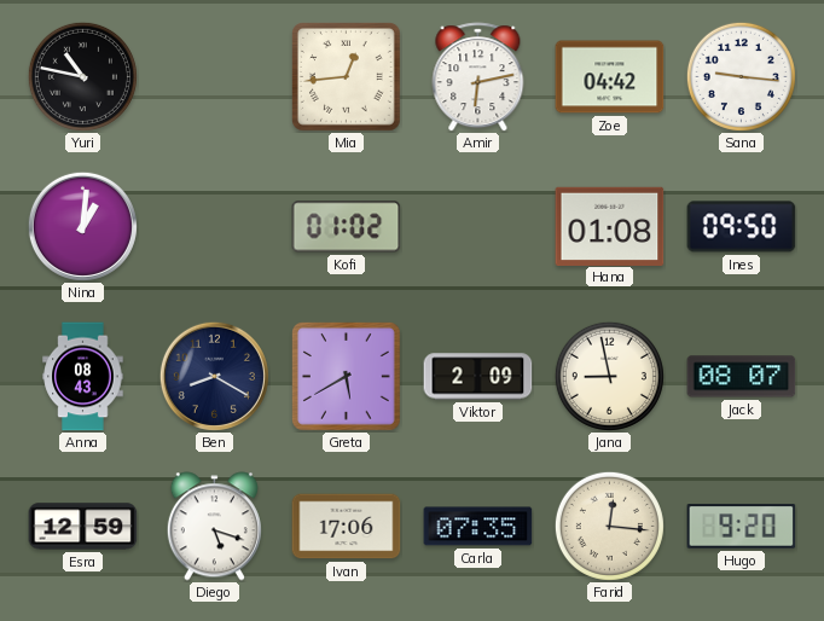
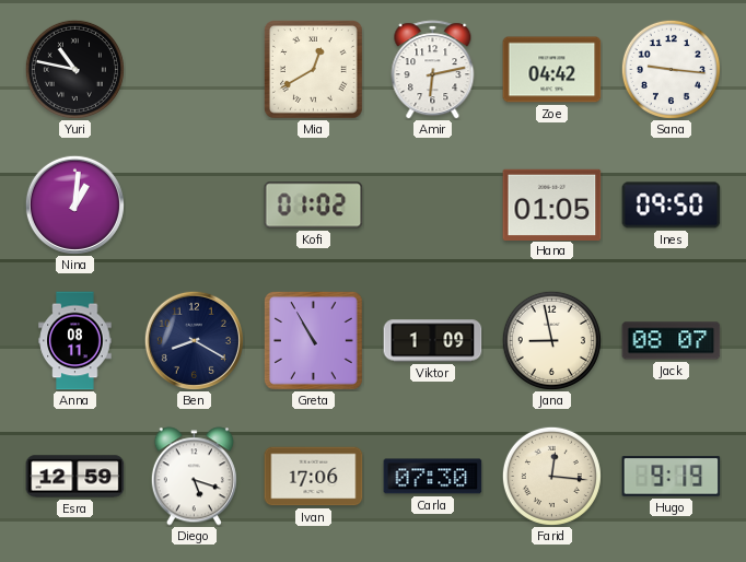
Mia: 12:44 -> 12:40 (314, 70)
Hana: 01:08 -> 01:05 (552, 204)
Anna: 08:43 -> 08:11 (75, 341)
Greta: 5:40 -> 10:55 (314, 341)
Viktor: 2:09 -> 1:09 (433, 341)
Carla: 07:35 -> 07:30 (433, 477)
Hugo: 9:20 -> 9:19 (672, 477)
